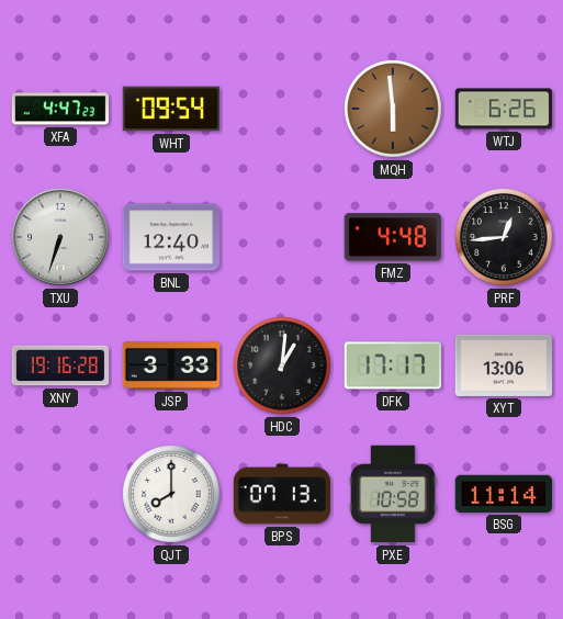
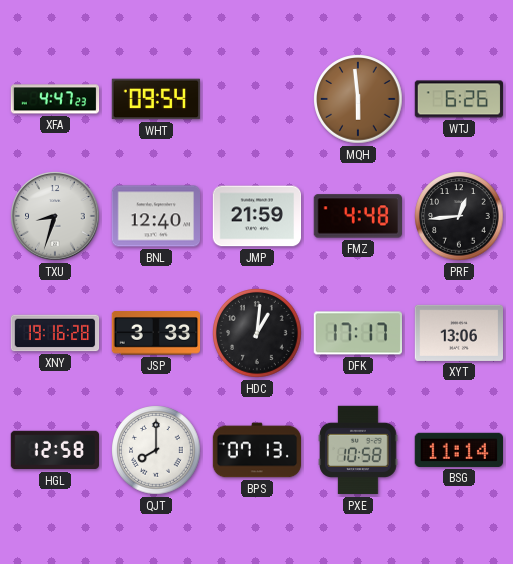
TXU: 6:33 -> 8:33 (55, 216)
JMP: none -> 21:59 (257, 216)
HGL: none -> 12:58 (55, 450)
